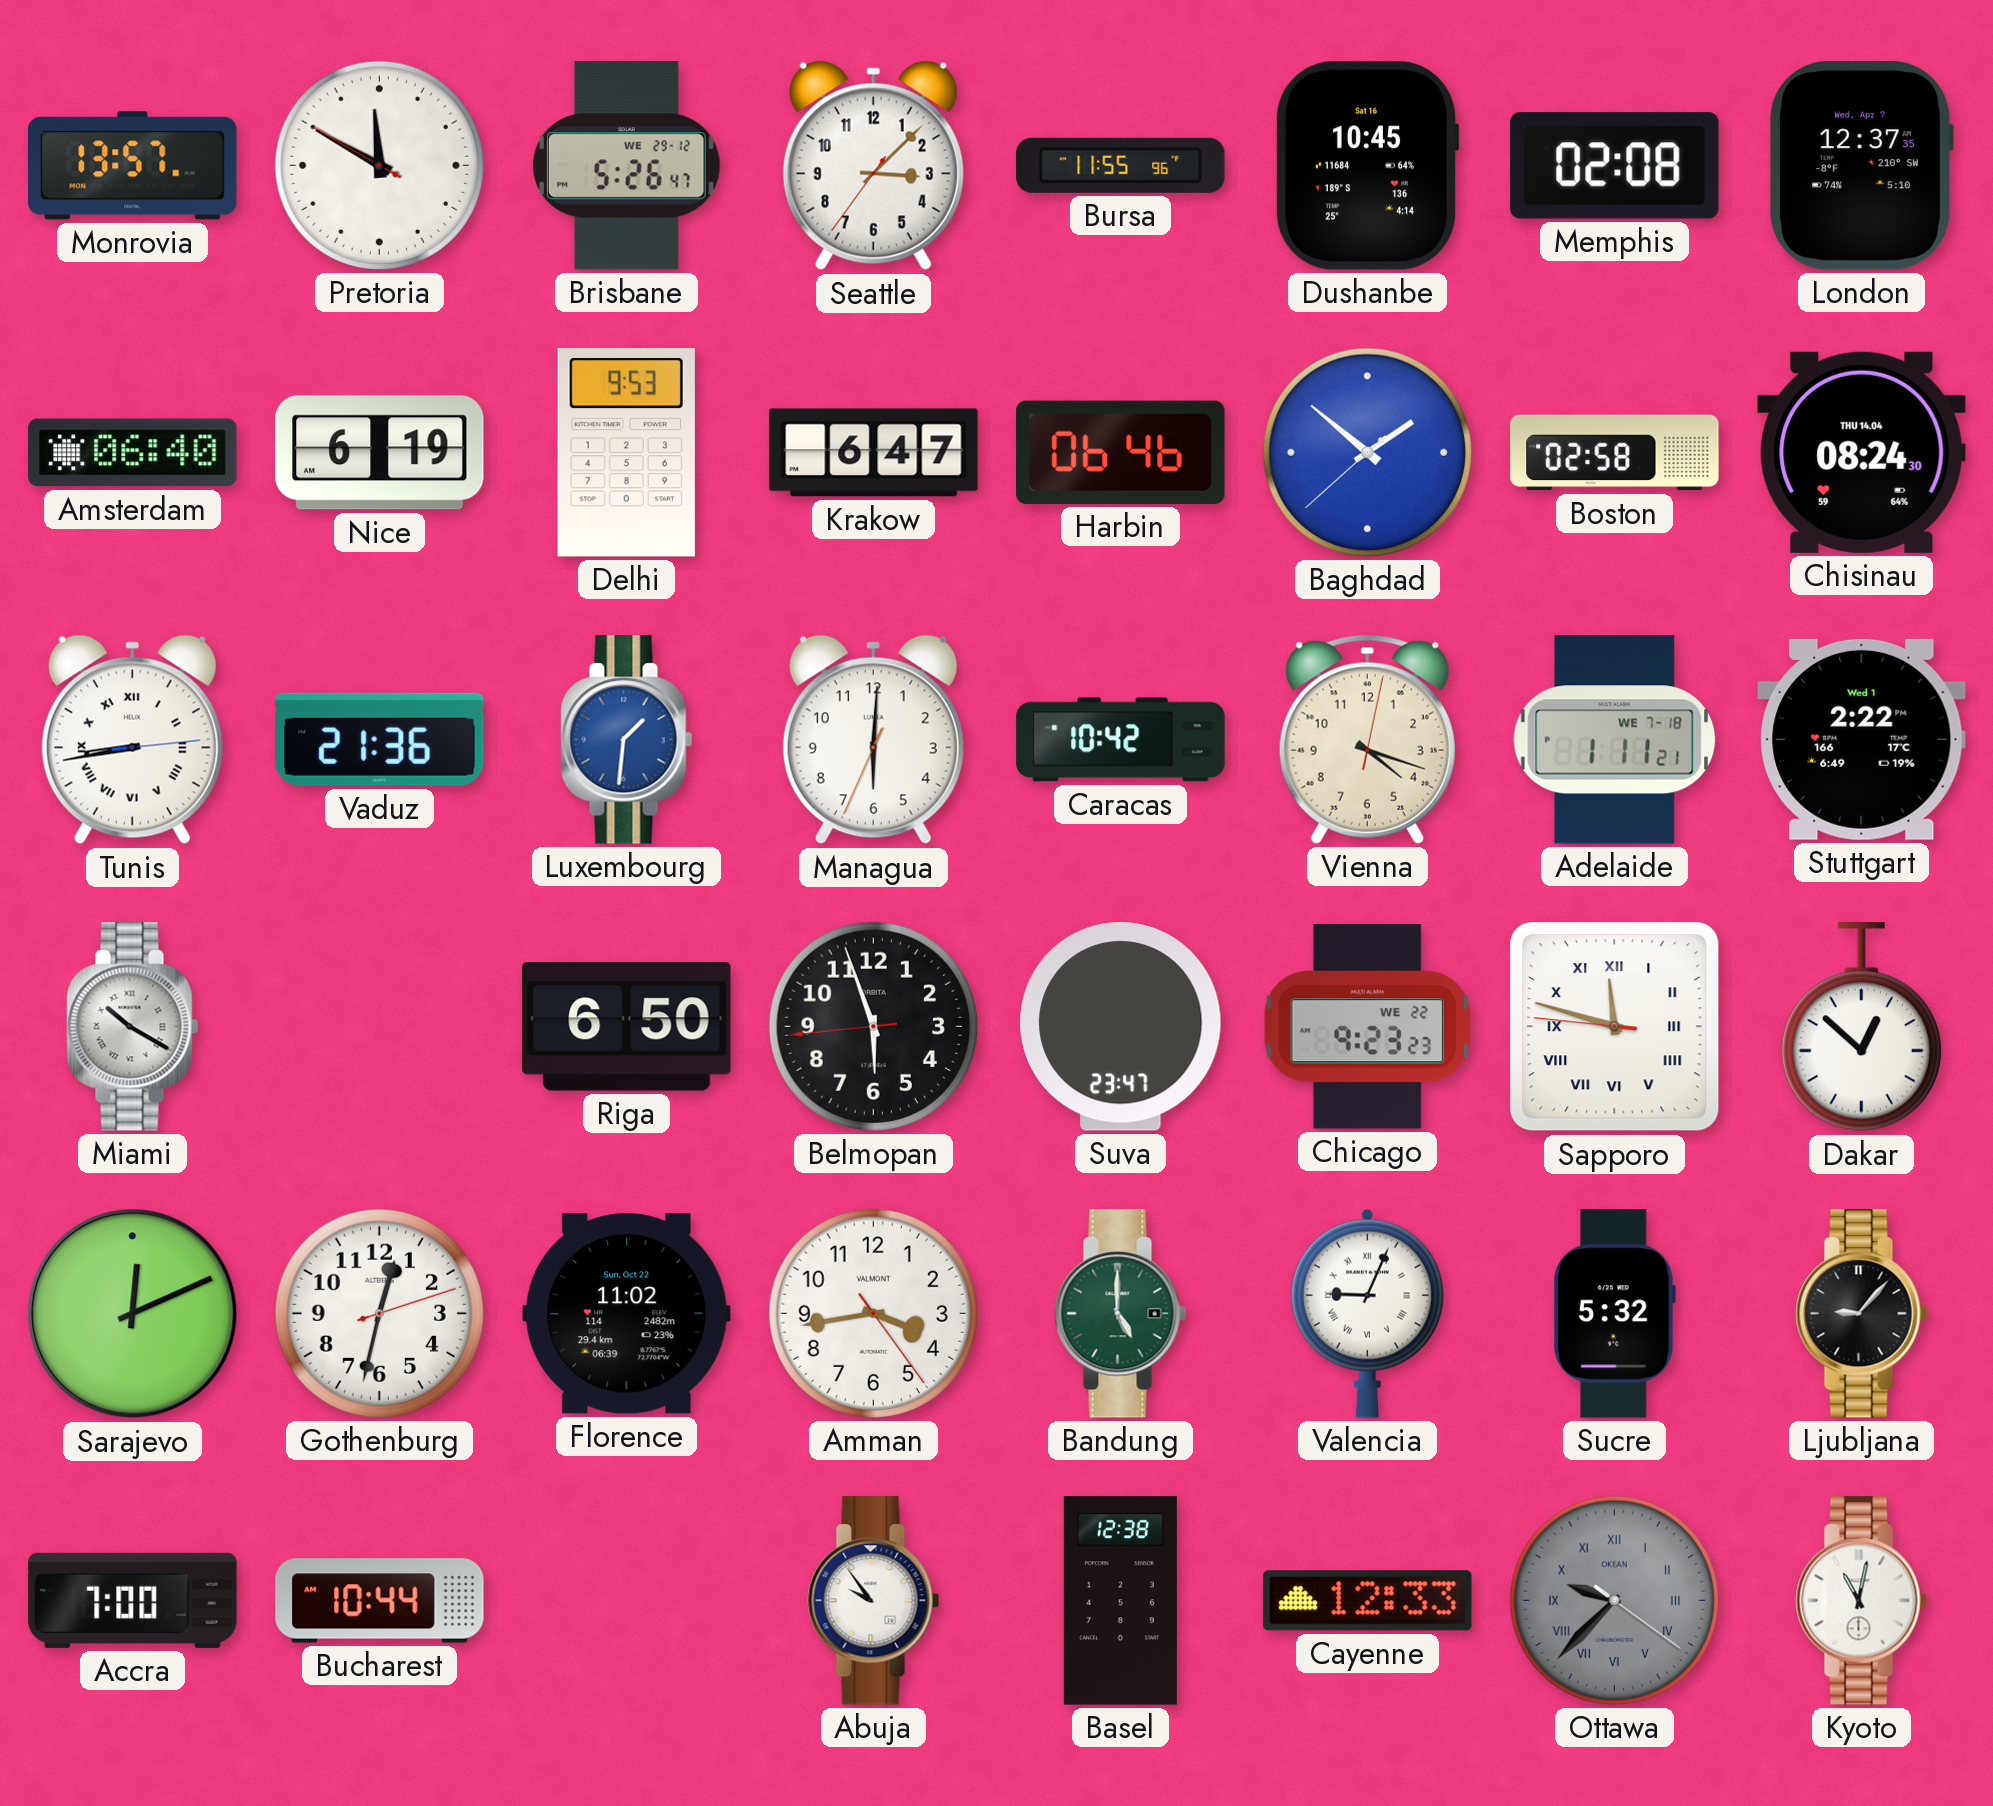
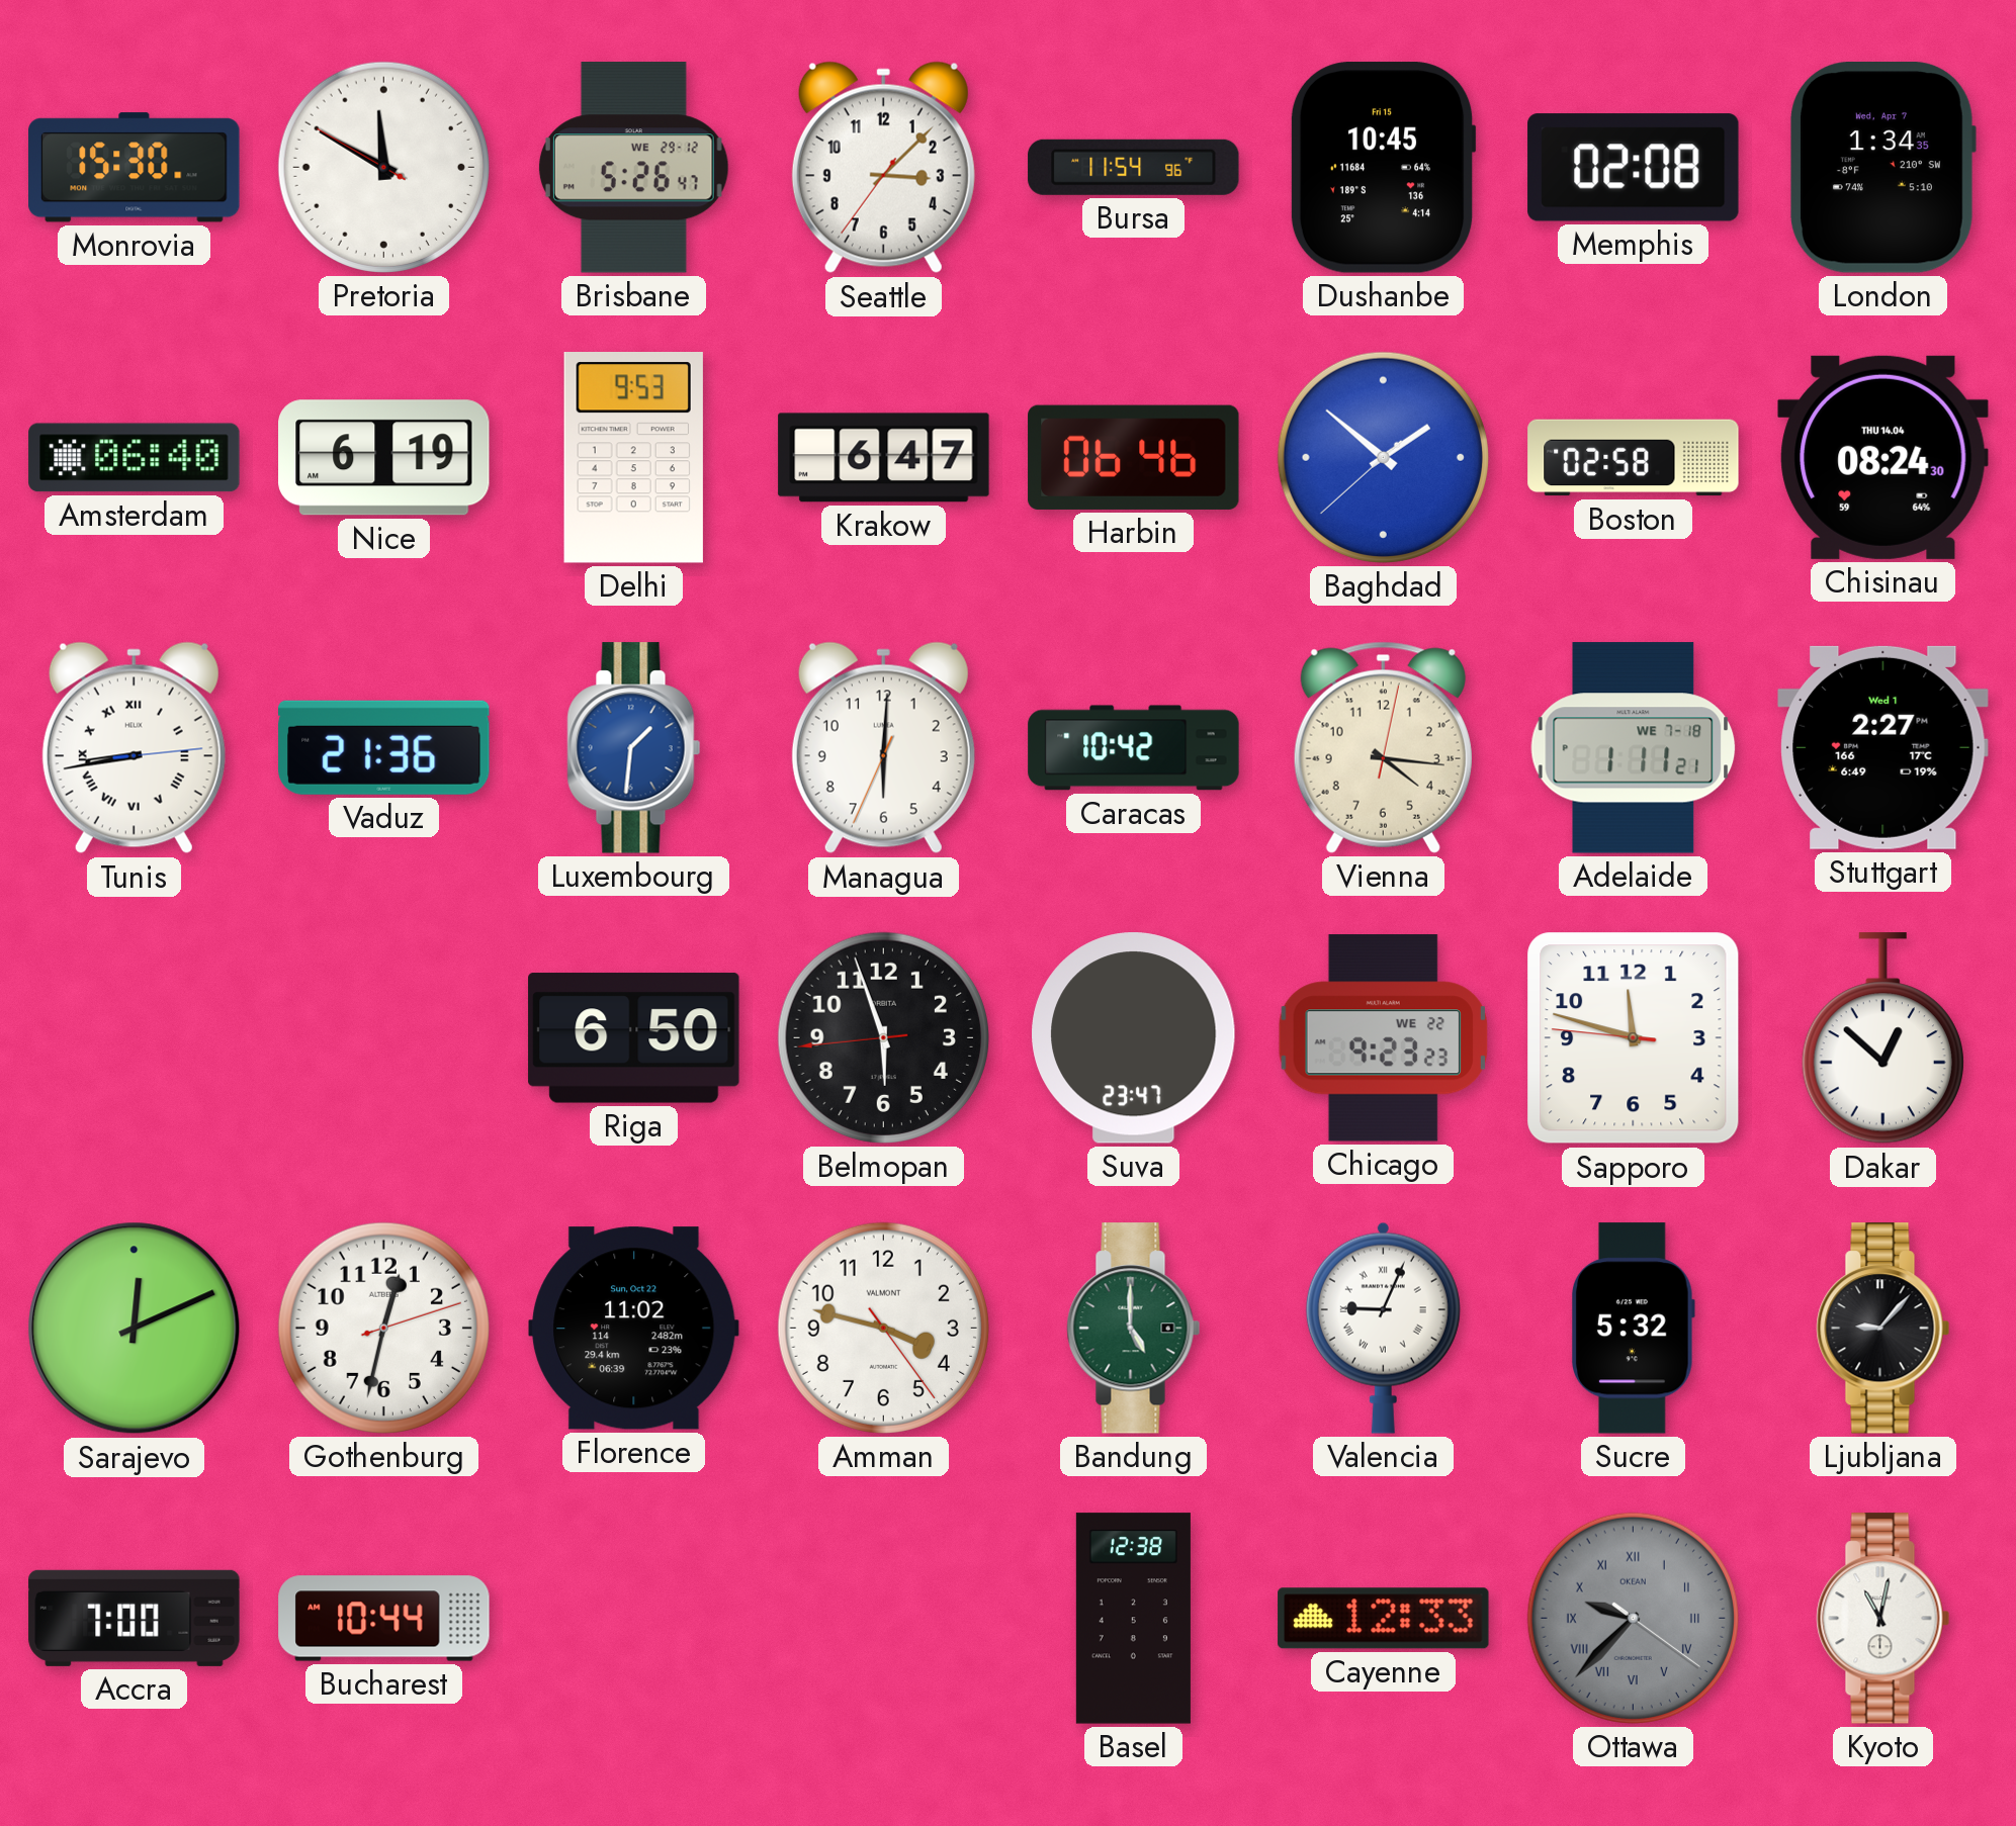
Monrovia: 13:57 -> 15:30 (135, 168)
Bursa: 11:55 -> 11:54 (1134, 167)
Dushanbe date: Sat 16 -> Fri 15 (1383, 168)
London: 12:37 -> 1:34 (1882, 168)
Vienna: 4:18 -> 4:16 (1383, 747)
Stuttgart: 2:22 -> 2:27 (1883, 747)
Miami: 10:20 -> none (133, 1027)
Sapporo numerals: Roman -> Arabic (1634, 1038)
Amman: 3:43 -> 3:47 (883, 1328)
Abuja: 9:54 -> none (874, 1601)
